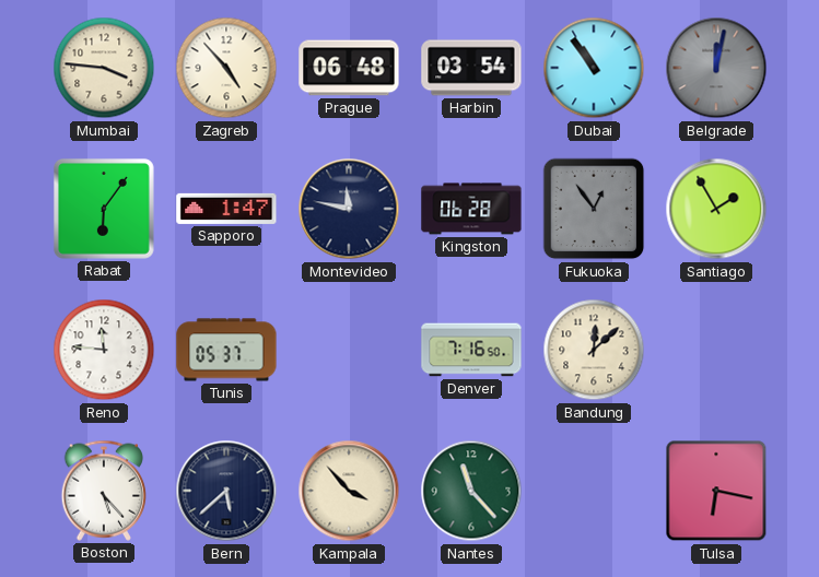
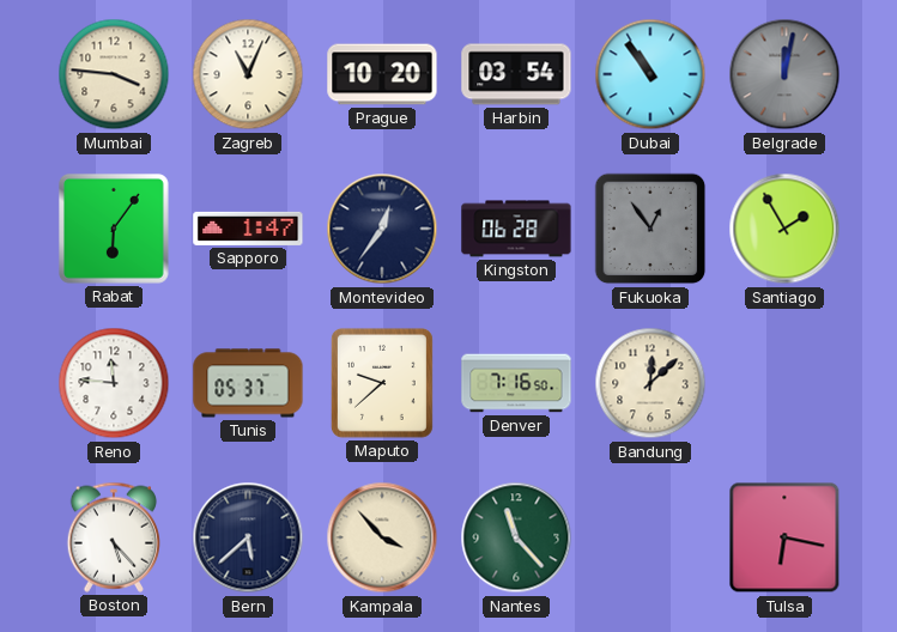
Zagreb: 4:53 -> 11:04 (248, 74)
Prague: 06:48 -> 10:20 (382, 74)
Montevideo: 11:47 -> 12:36 (382, 229)
Maputo: none -> 9:38 (382, 383)
